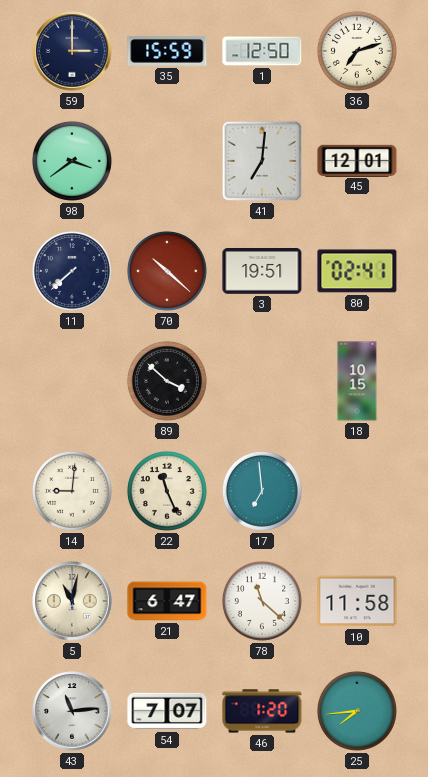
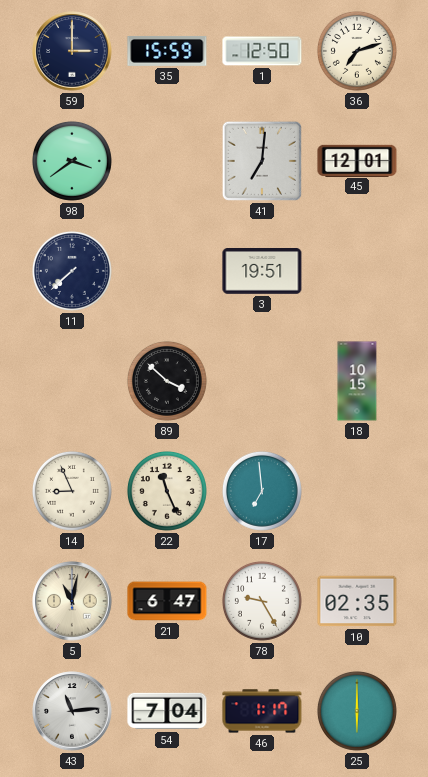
70: 10:22 -> none (167, 271)
80: 02:41 -> none (357, 271)
14: 9:01 -> 8:56 (72, 491)
78: 11:22 -> 9:25 (262, 601)
10: 11:58 -> 02:35 (357, 601)
54: 7:07 -> 7:04 (167, 711)
46: 1:20 -> 1:17 (262, 711)
25: 7:44 -> 6:00 (357, 711)
